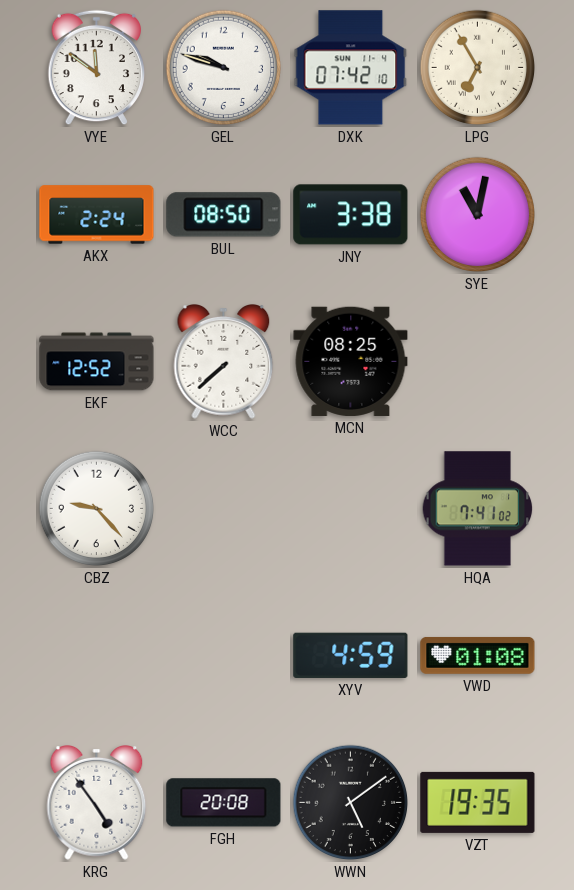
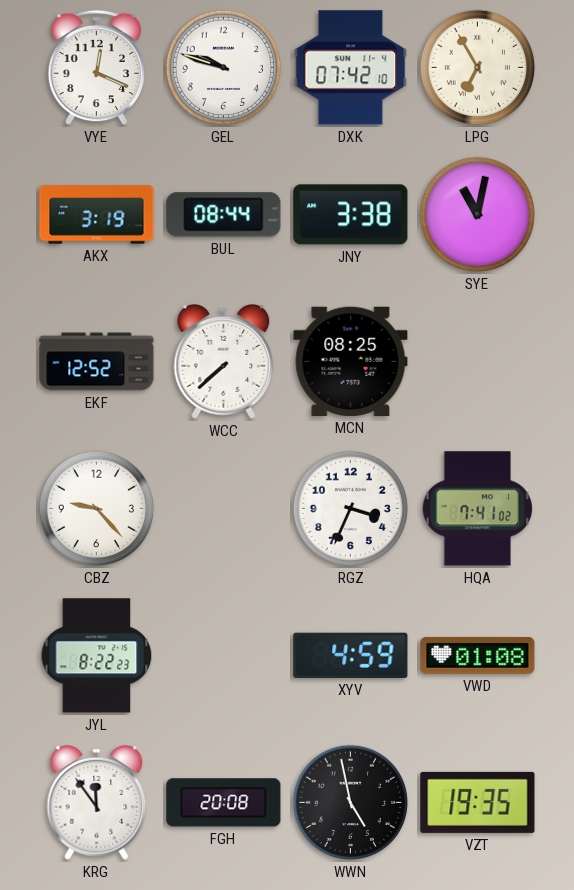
VYE: 11:51 -> 12:19 (96, 68)
AKX: 2:24 -> 3:19 (97, 215)
BUL: 08:50 -> 08:44 (224, 215)
RGZ: none -> 3:34 (351, 509)
JYL: none -> 8:22 (97, 656)
KRG: 4:54 -> 11:54 (97, 803)
WWN: 5:09 -> 4:58 (351, 803)
